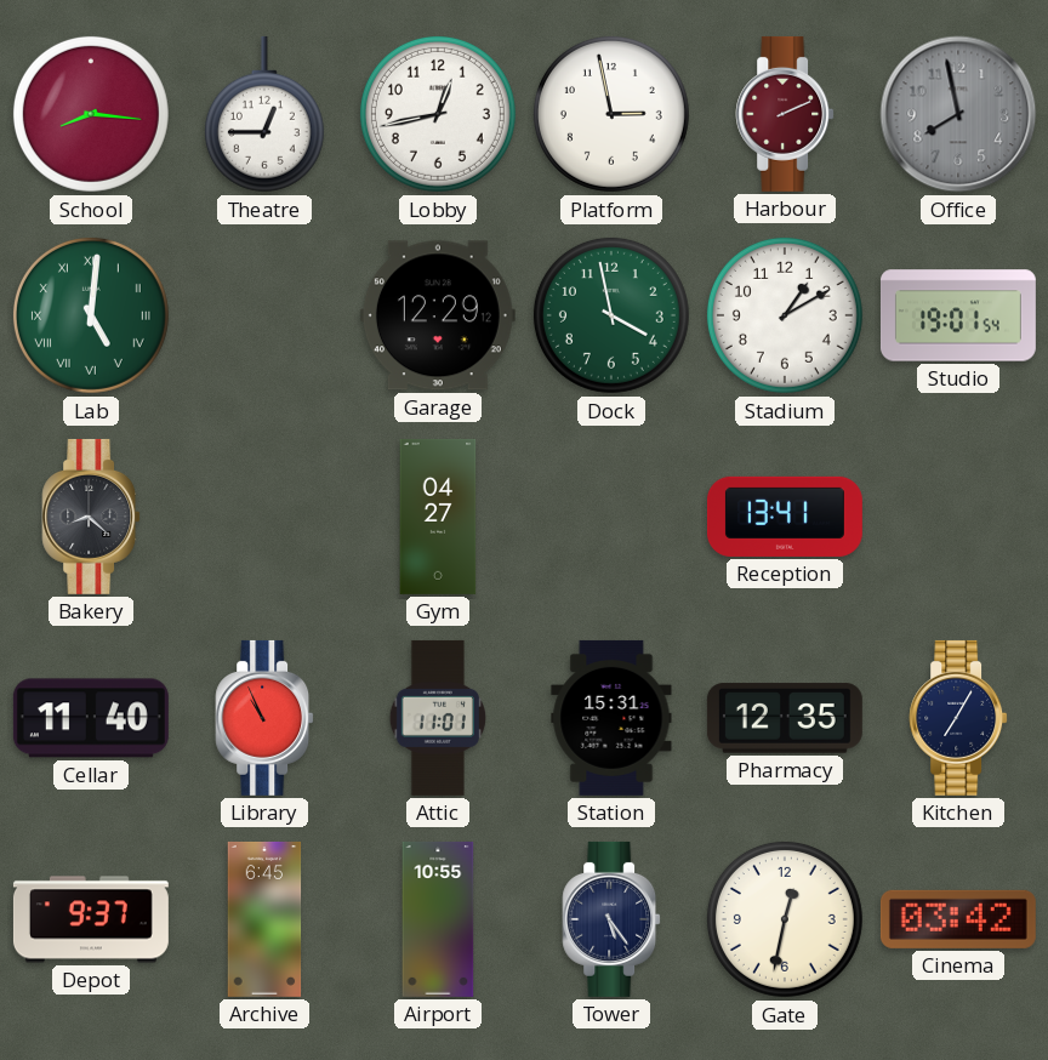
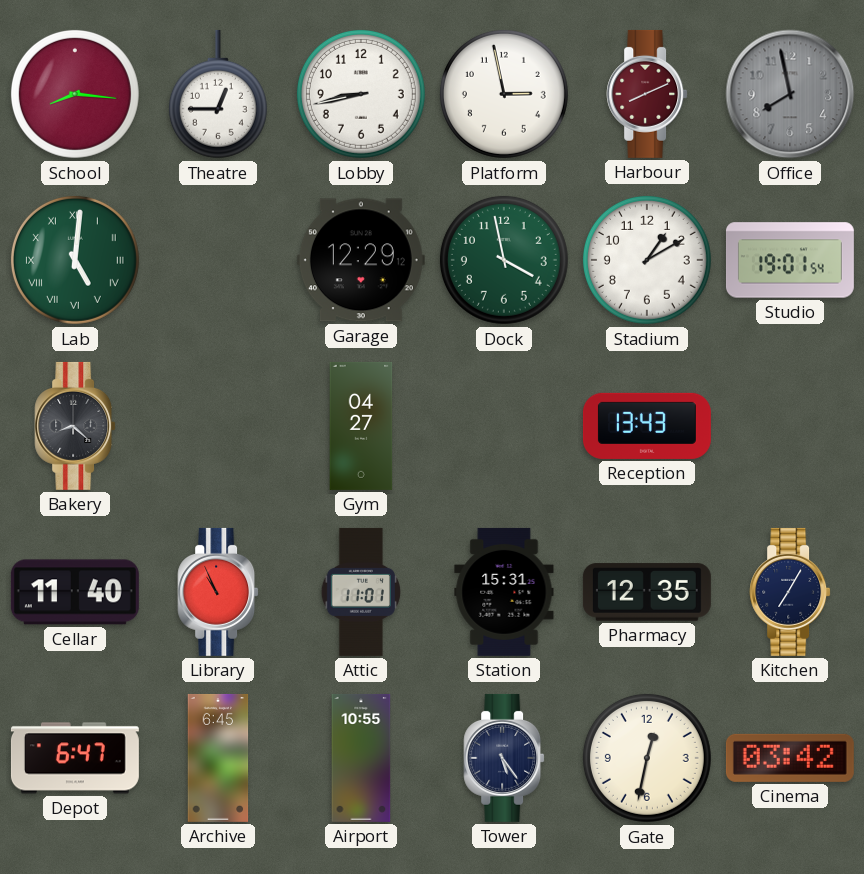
Lobby: 12:43 -> 8:43 (361, 94)
Harbour: 2:11 -> 8:11 (647, 94)
Reception: 13:41 -> 13:43 (647, 426)
Depot: 9:37 -> 6:47 (75, 758)
